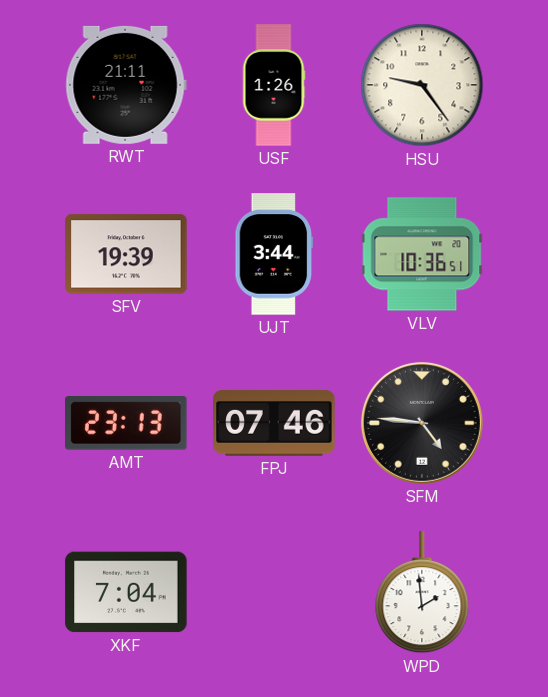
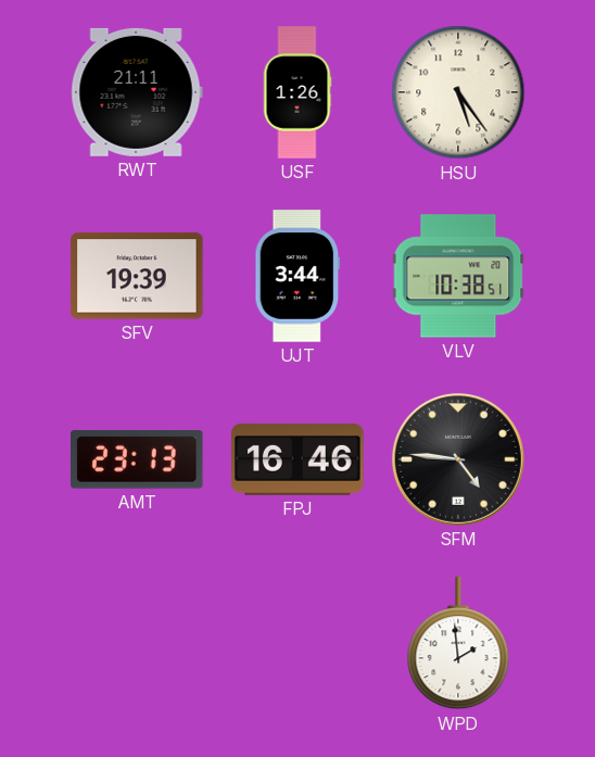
HSU: 9:24 -> 5:24 (458, 92)
VLV: 10:36 -> 10:38 (458, 276)
FPJ: 07:46 -> 16:46 (297, 459)
XKF: 7:04 -> none (126, 592)
